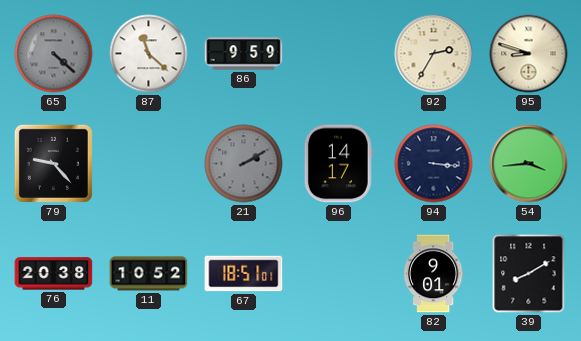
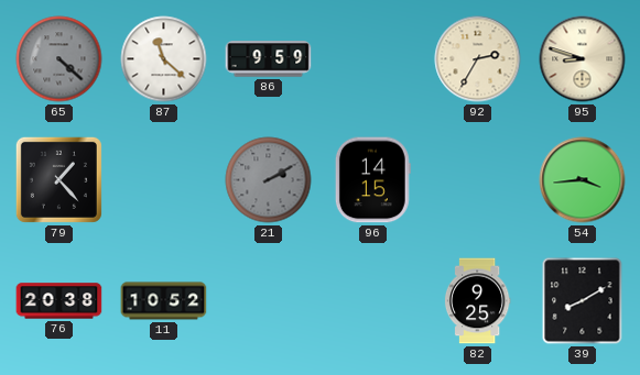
79: 9:23 -> 1:23 (58, 179)
96: 14:17 -> 14:15 (372, 180)
94: 3:16 -> none (434, 164)
67: 18:51 -> none (244, 274)
82: 9:01 -> 9:25 (477, 301)
